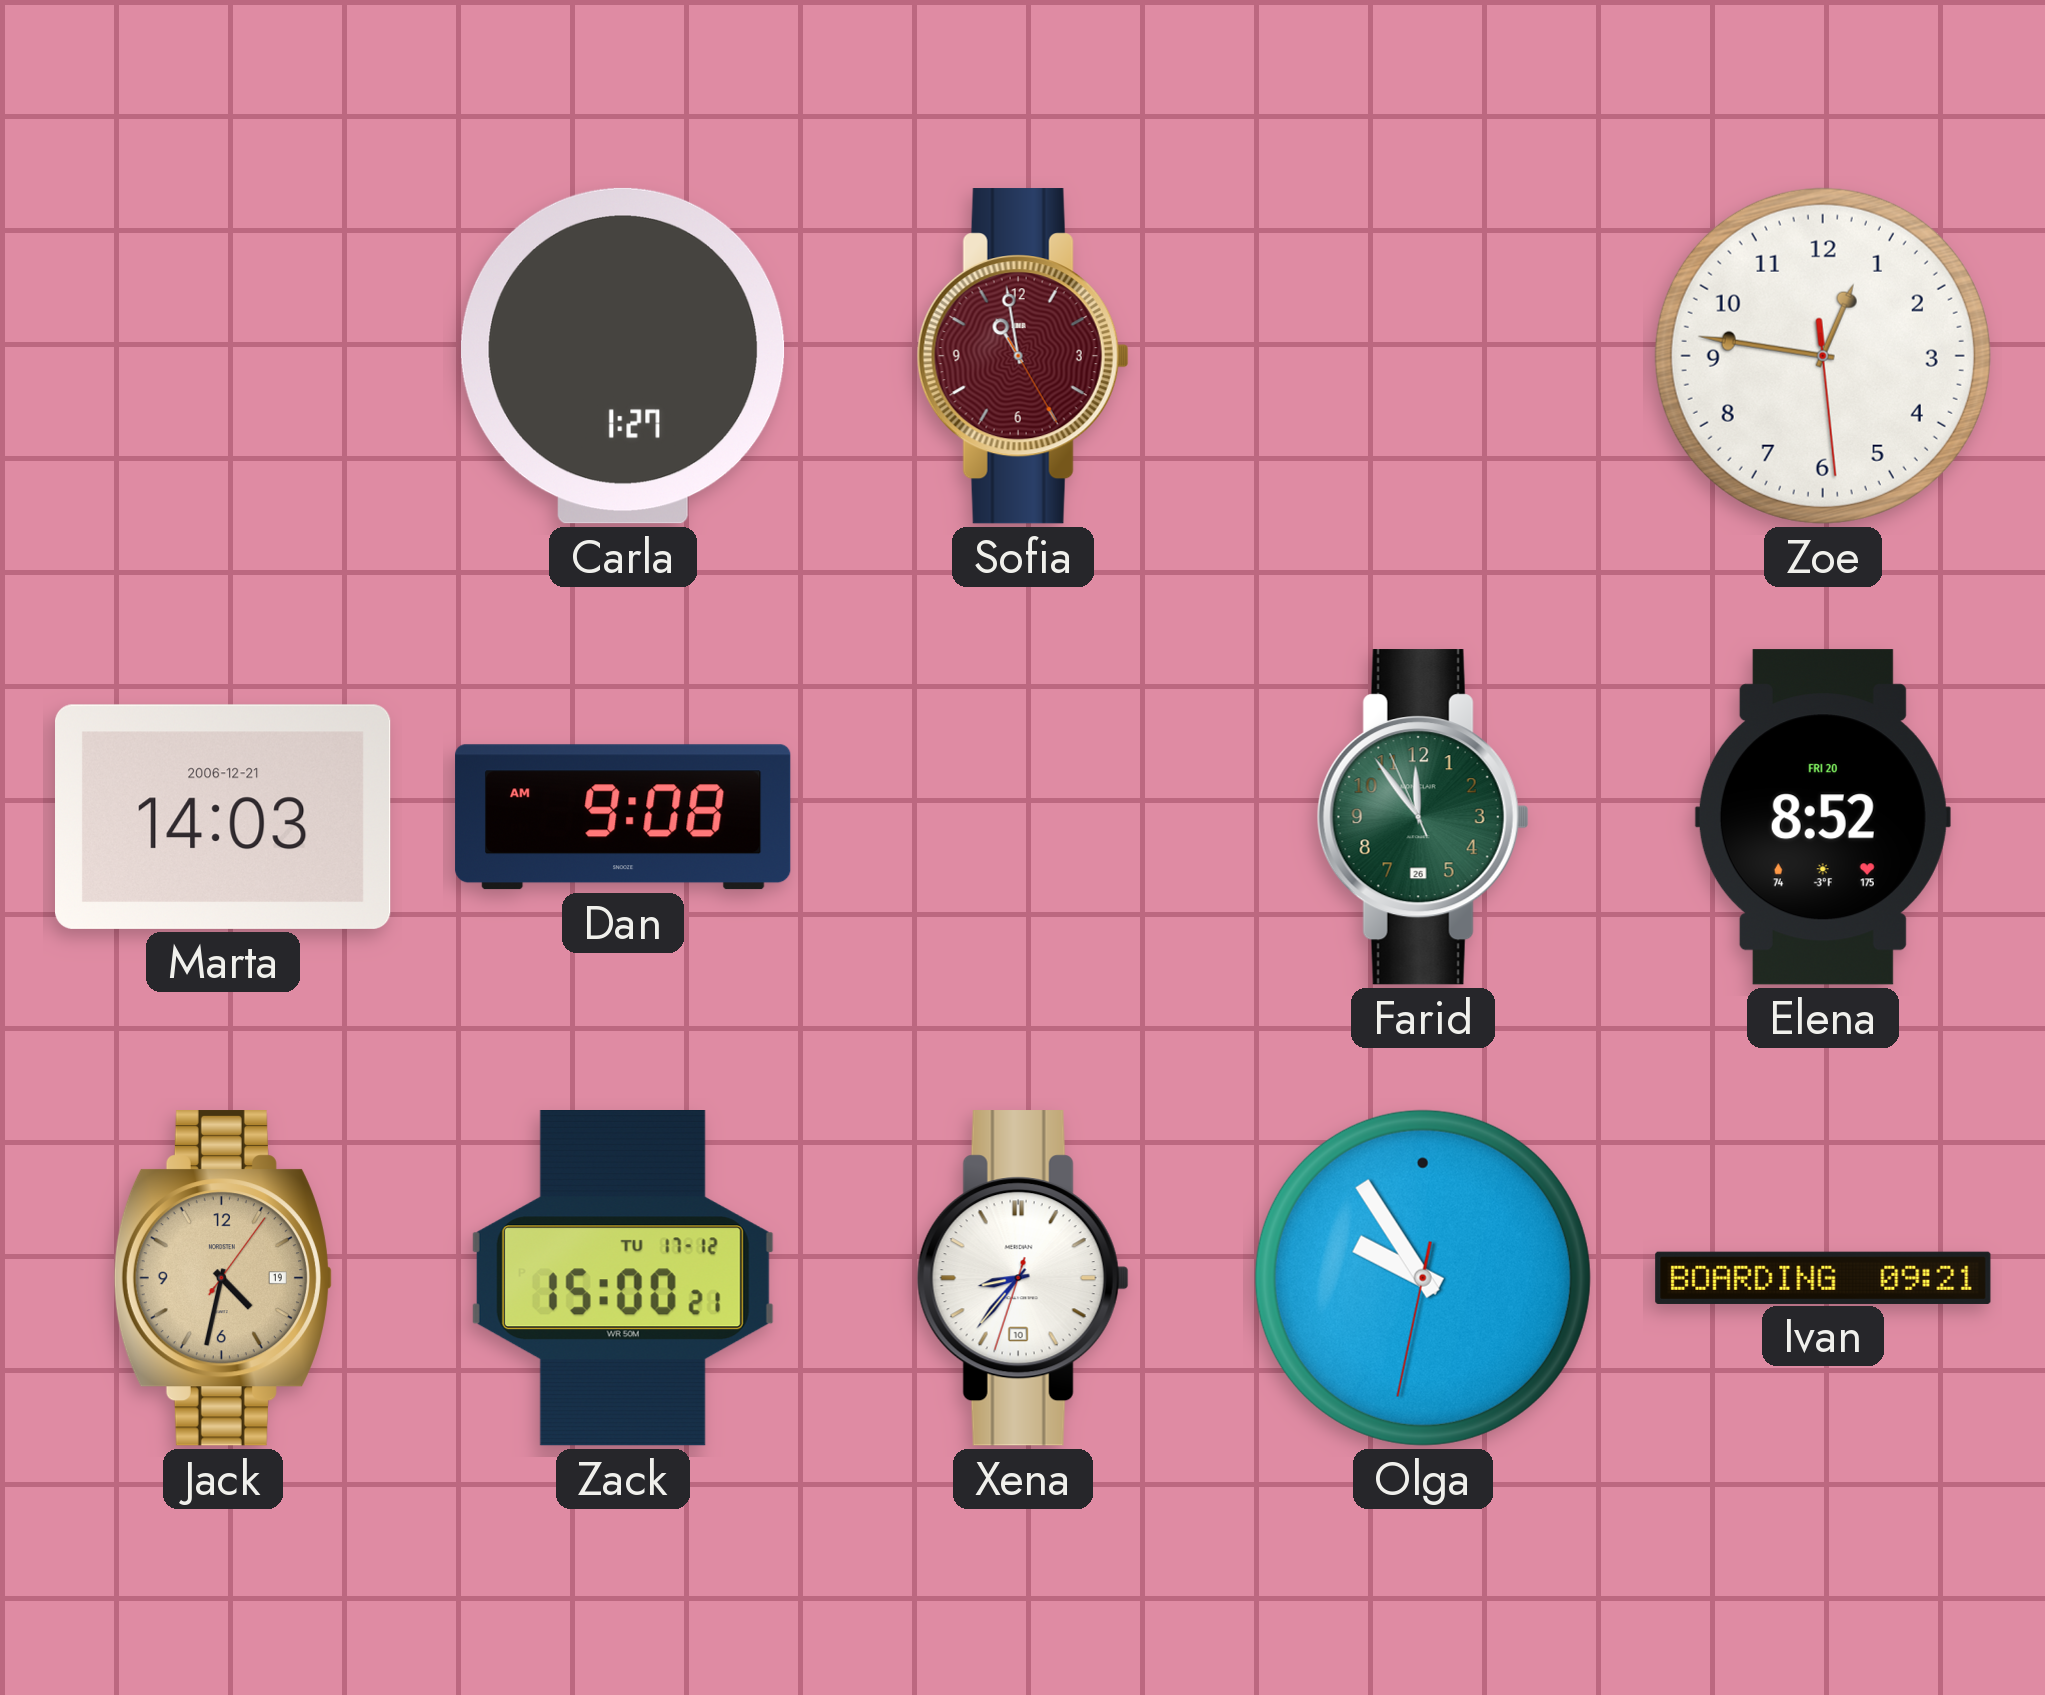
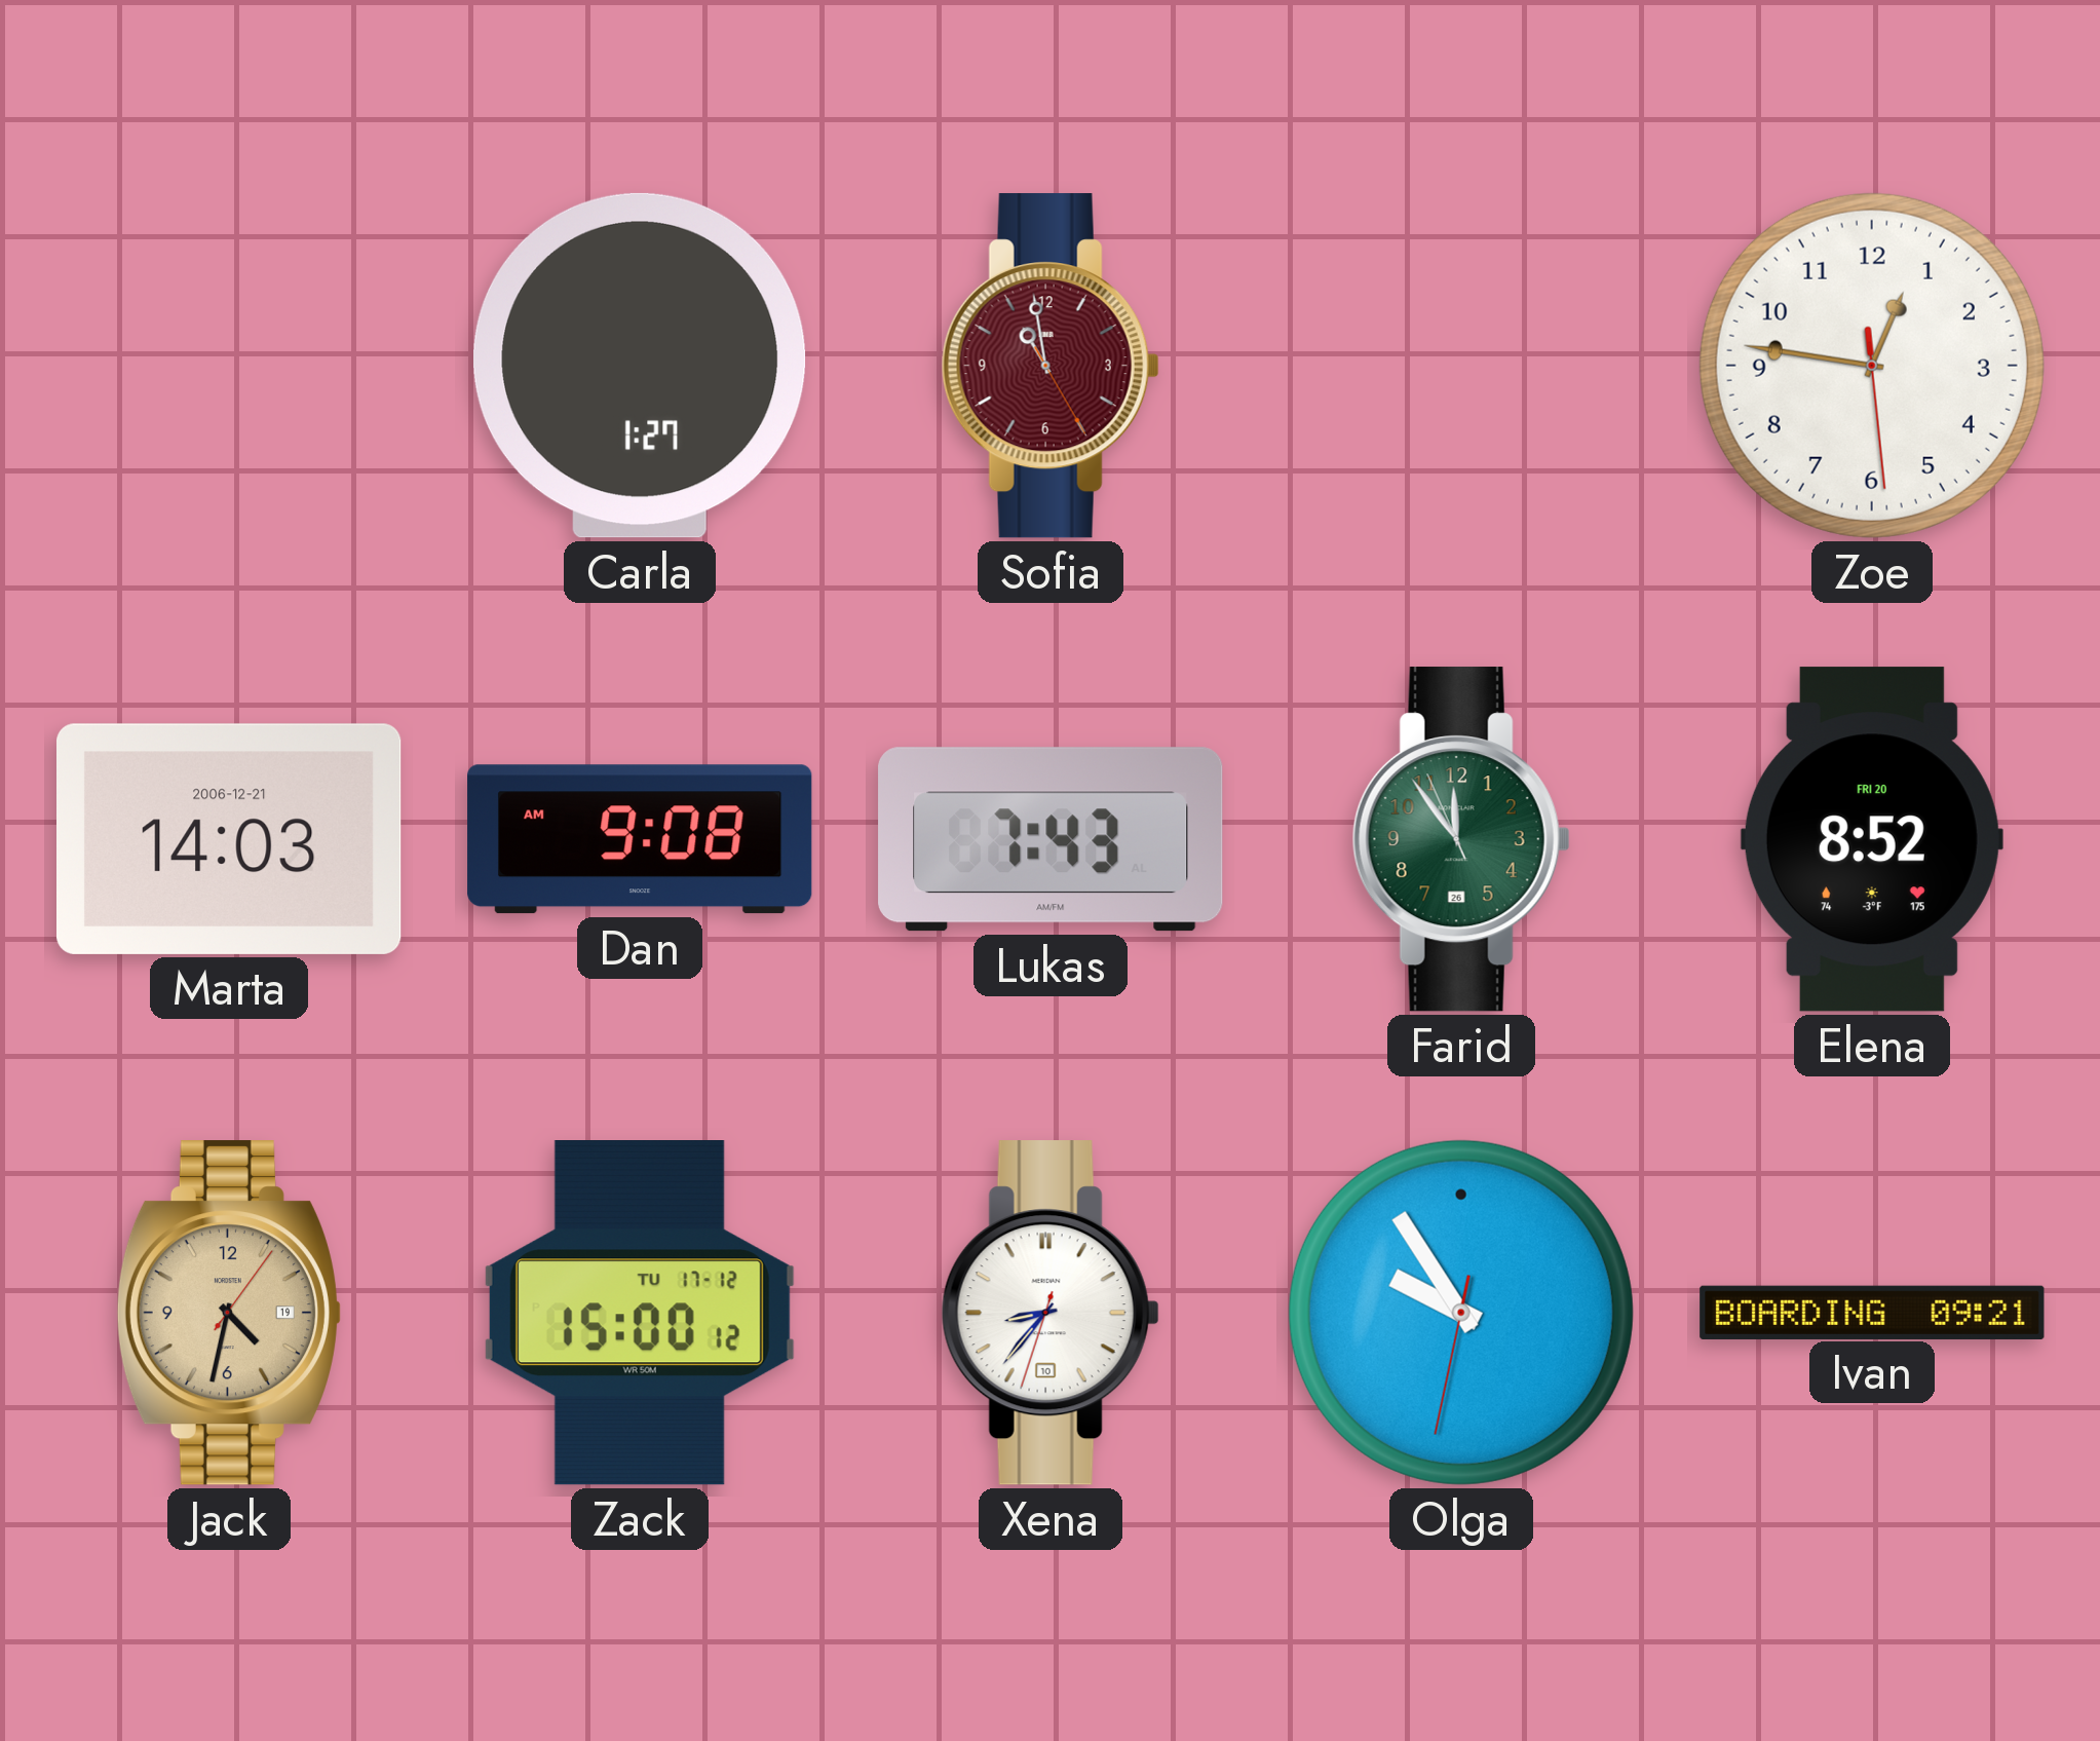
Lukas: none -> 7:43 (1051, 839)
Zack: 15:00:21 -> 15:00:12 (640, 1314)
